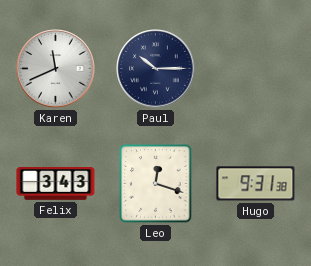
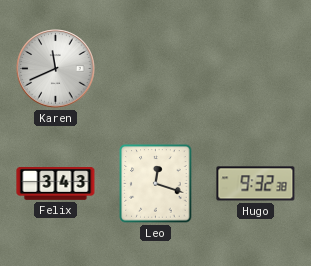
Paul: 10:15 -> none (156, 69)
Hugo: 9:31 -> 9:32 (256, 184)
